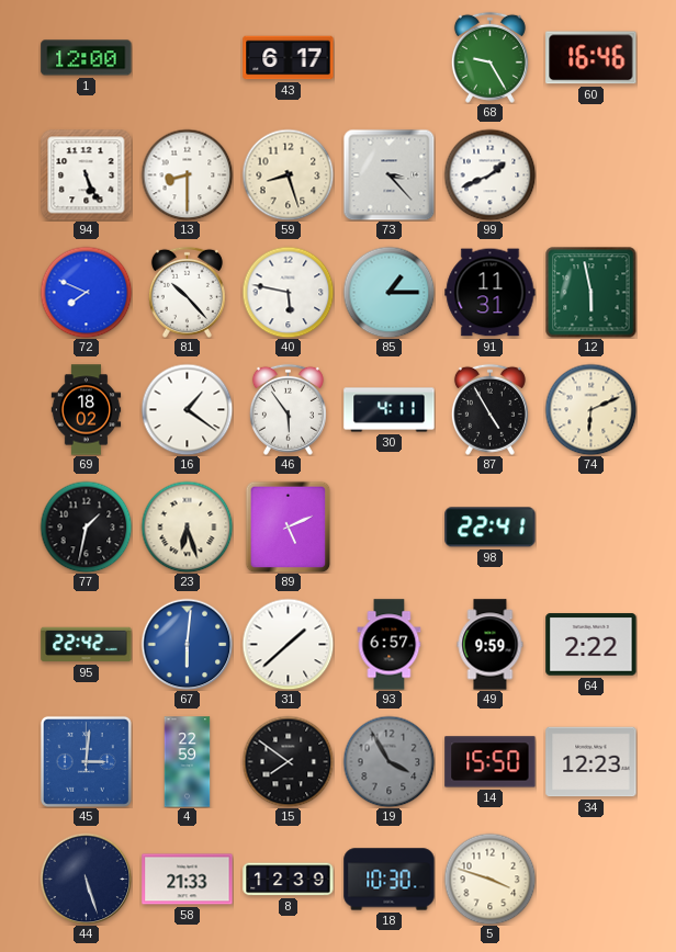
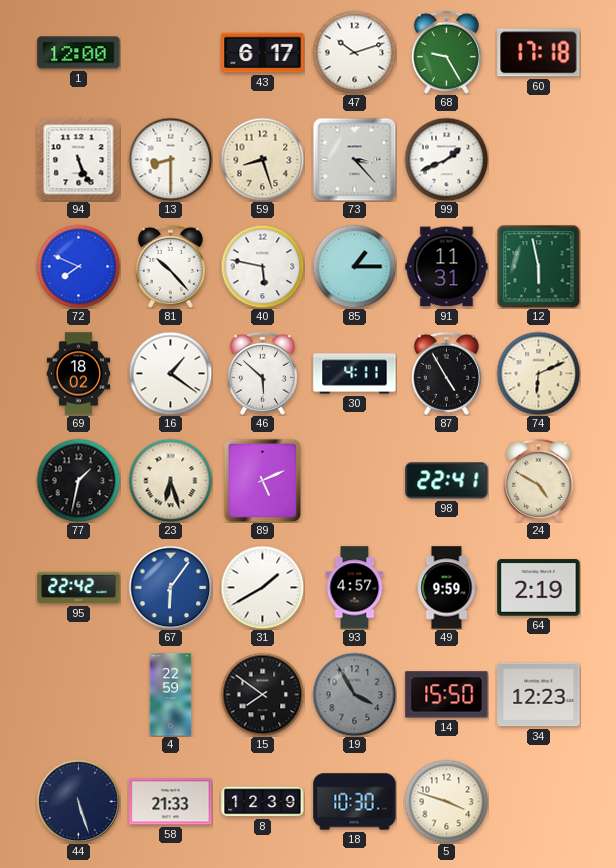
47: none -> 10:12 (354, 52)
60: 16:46 -> 17:18 (539, 53)
46: 5:54 -> 5:52 (262, 373)
24: none -> 4:50 (538, 480)
67: 6:01 -> 6:06 (170, 587)
31: 1:38 -> 1:40 (262, 587)
93: 6:57 -> 4:57 (355, 588)
64: 2:22 -> 2:19 (539, 588)
45: 3:01 -> none (86, 761)
